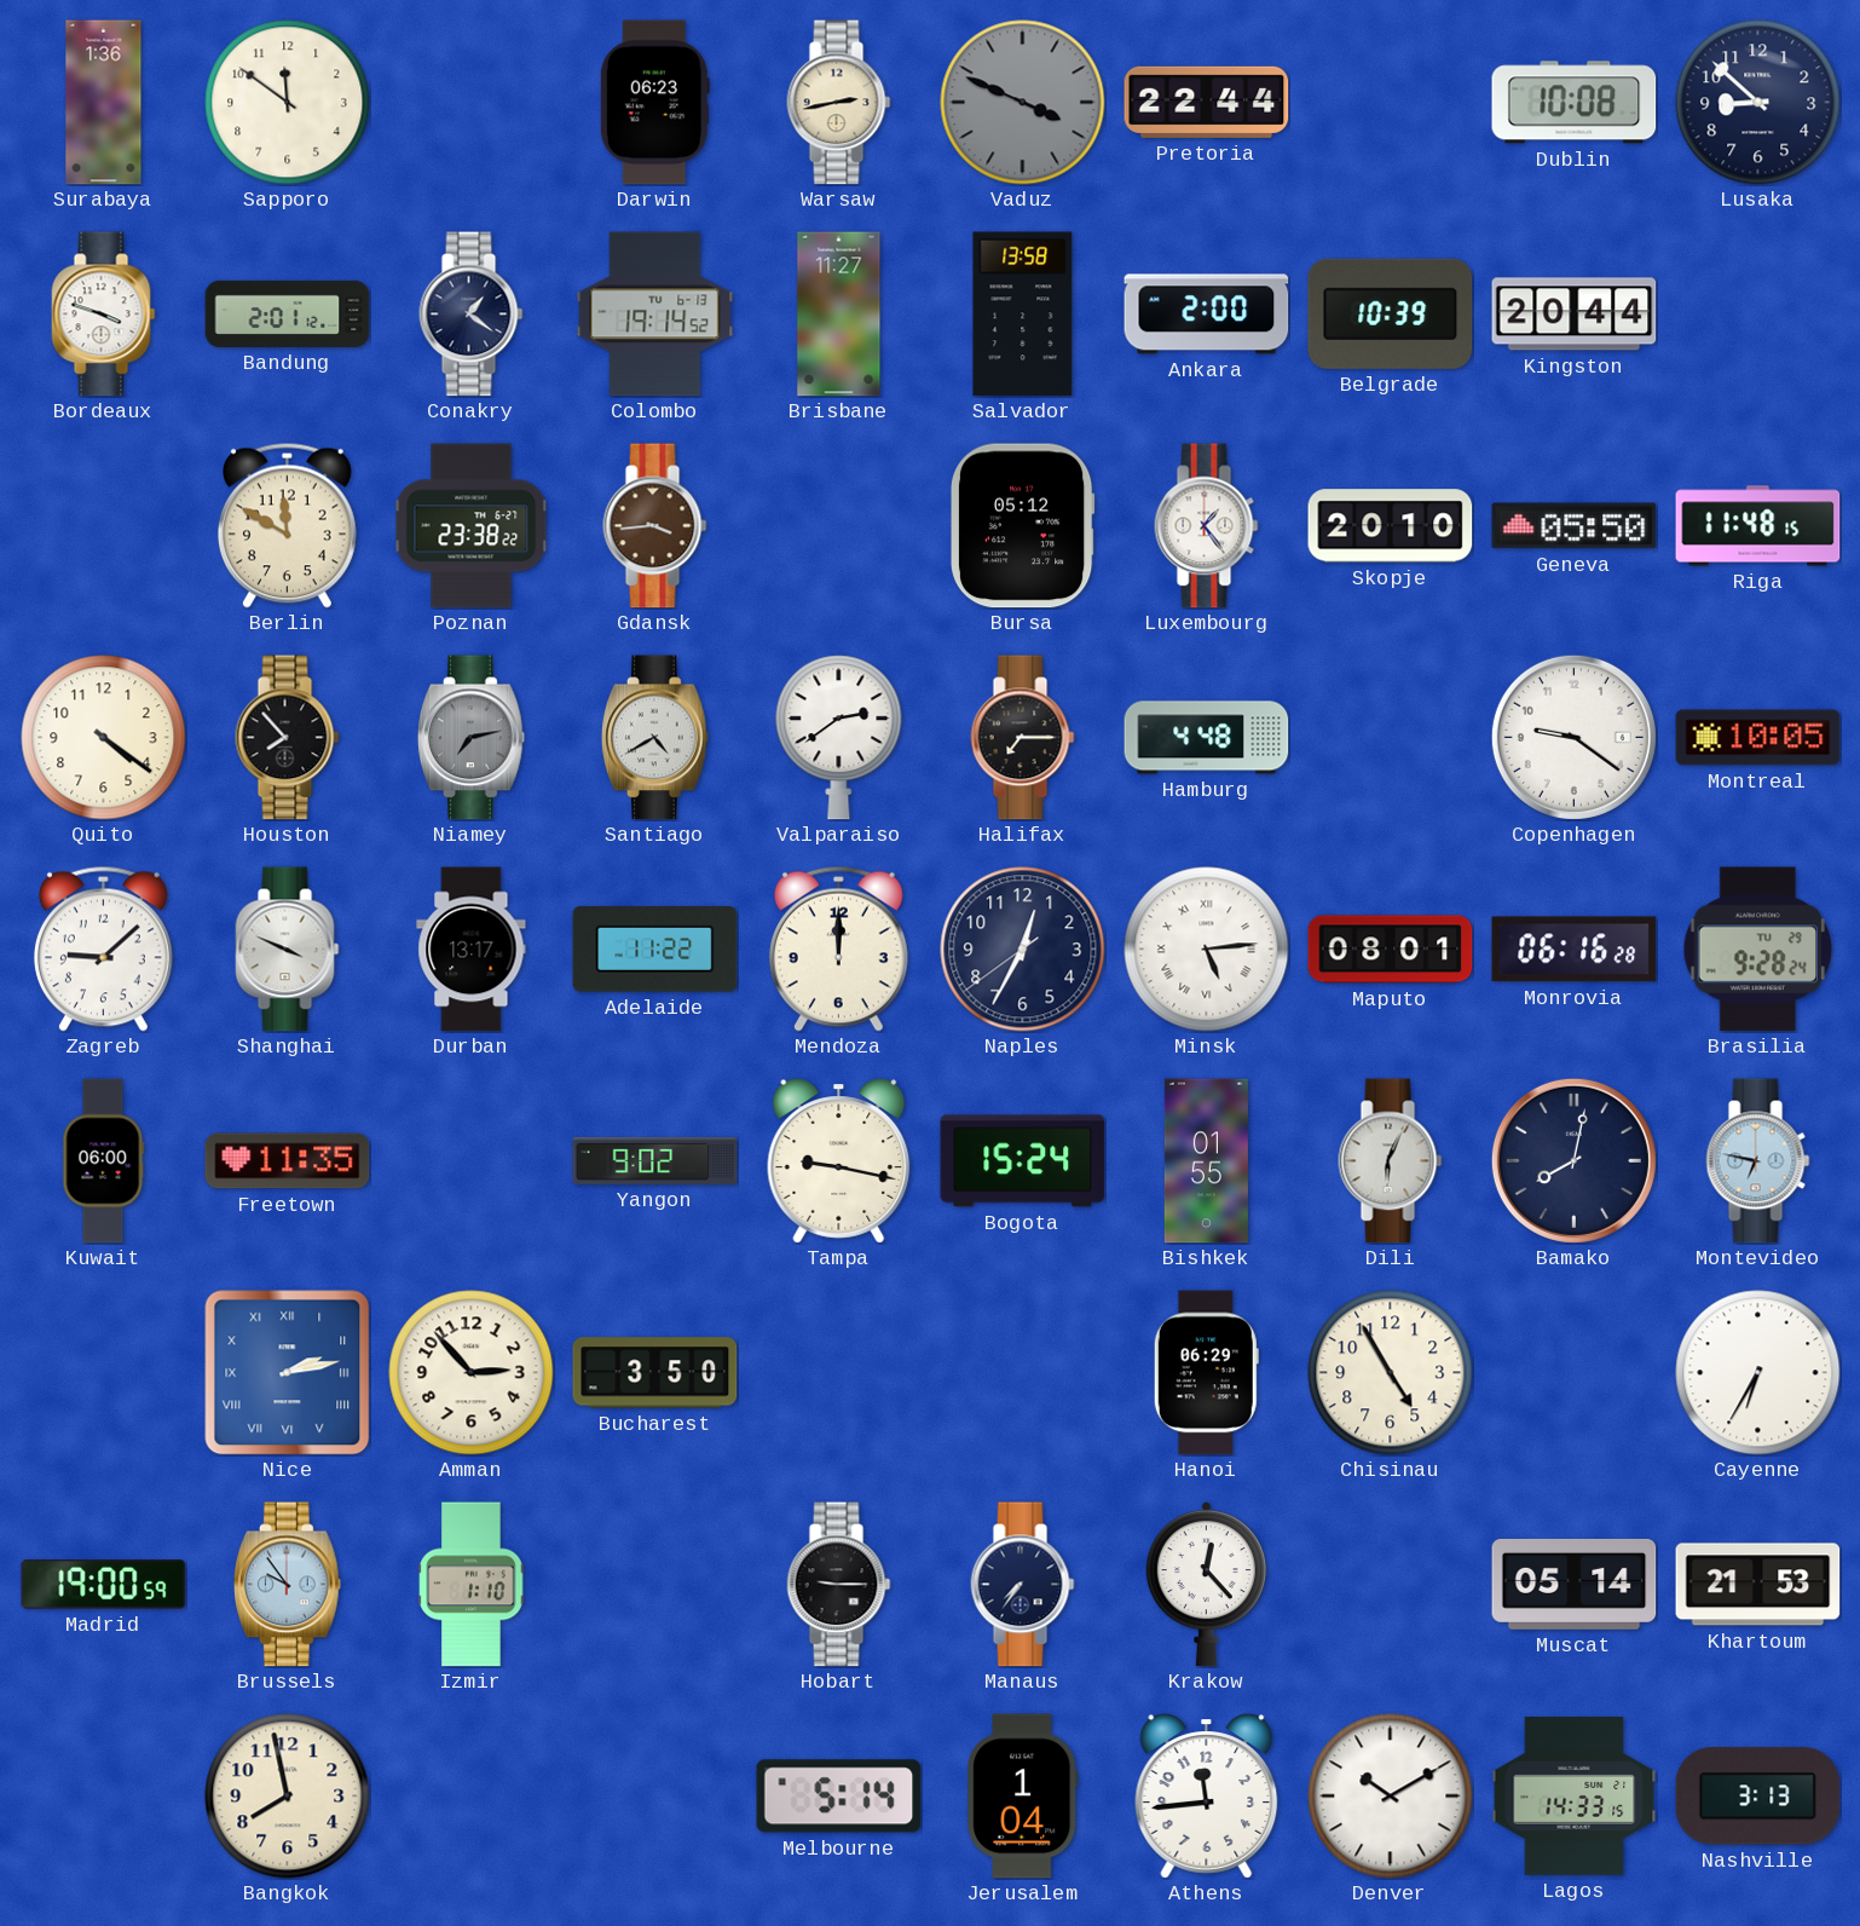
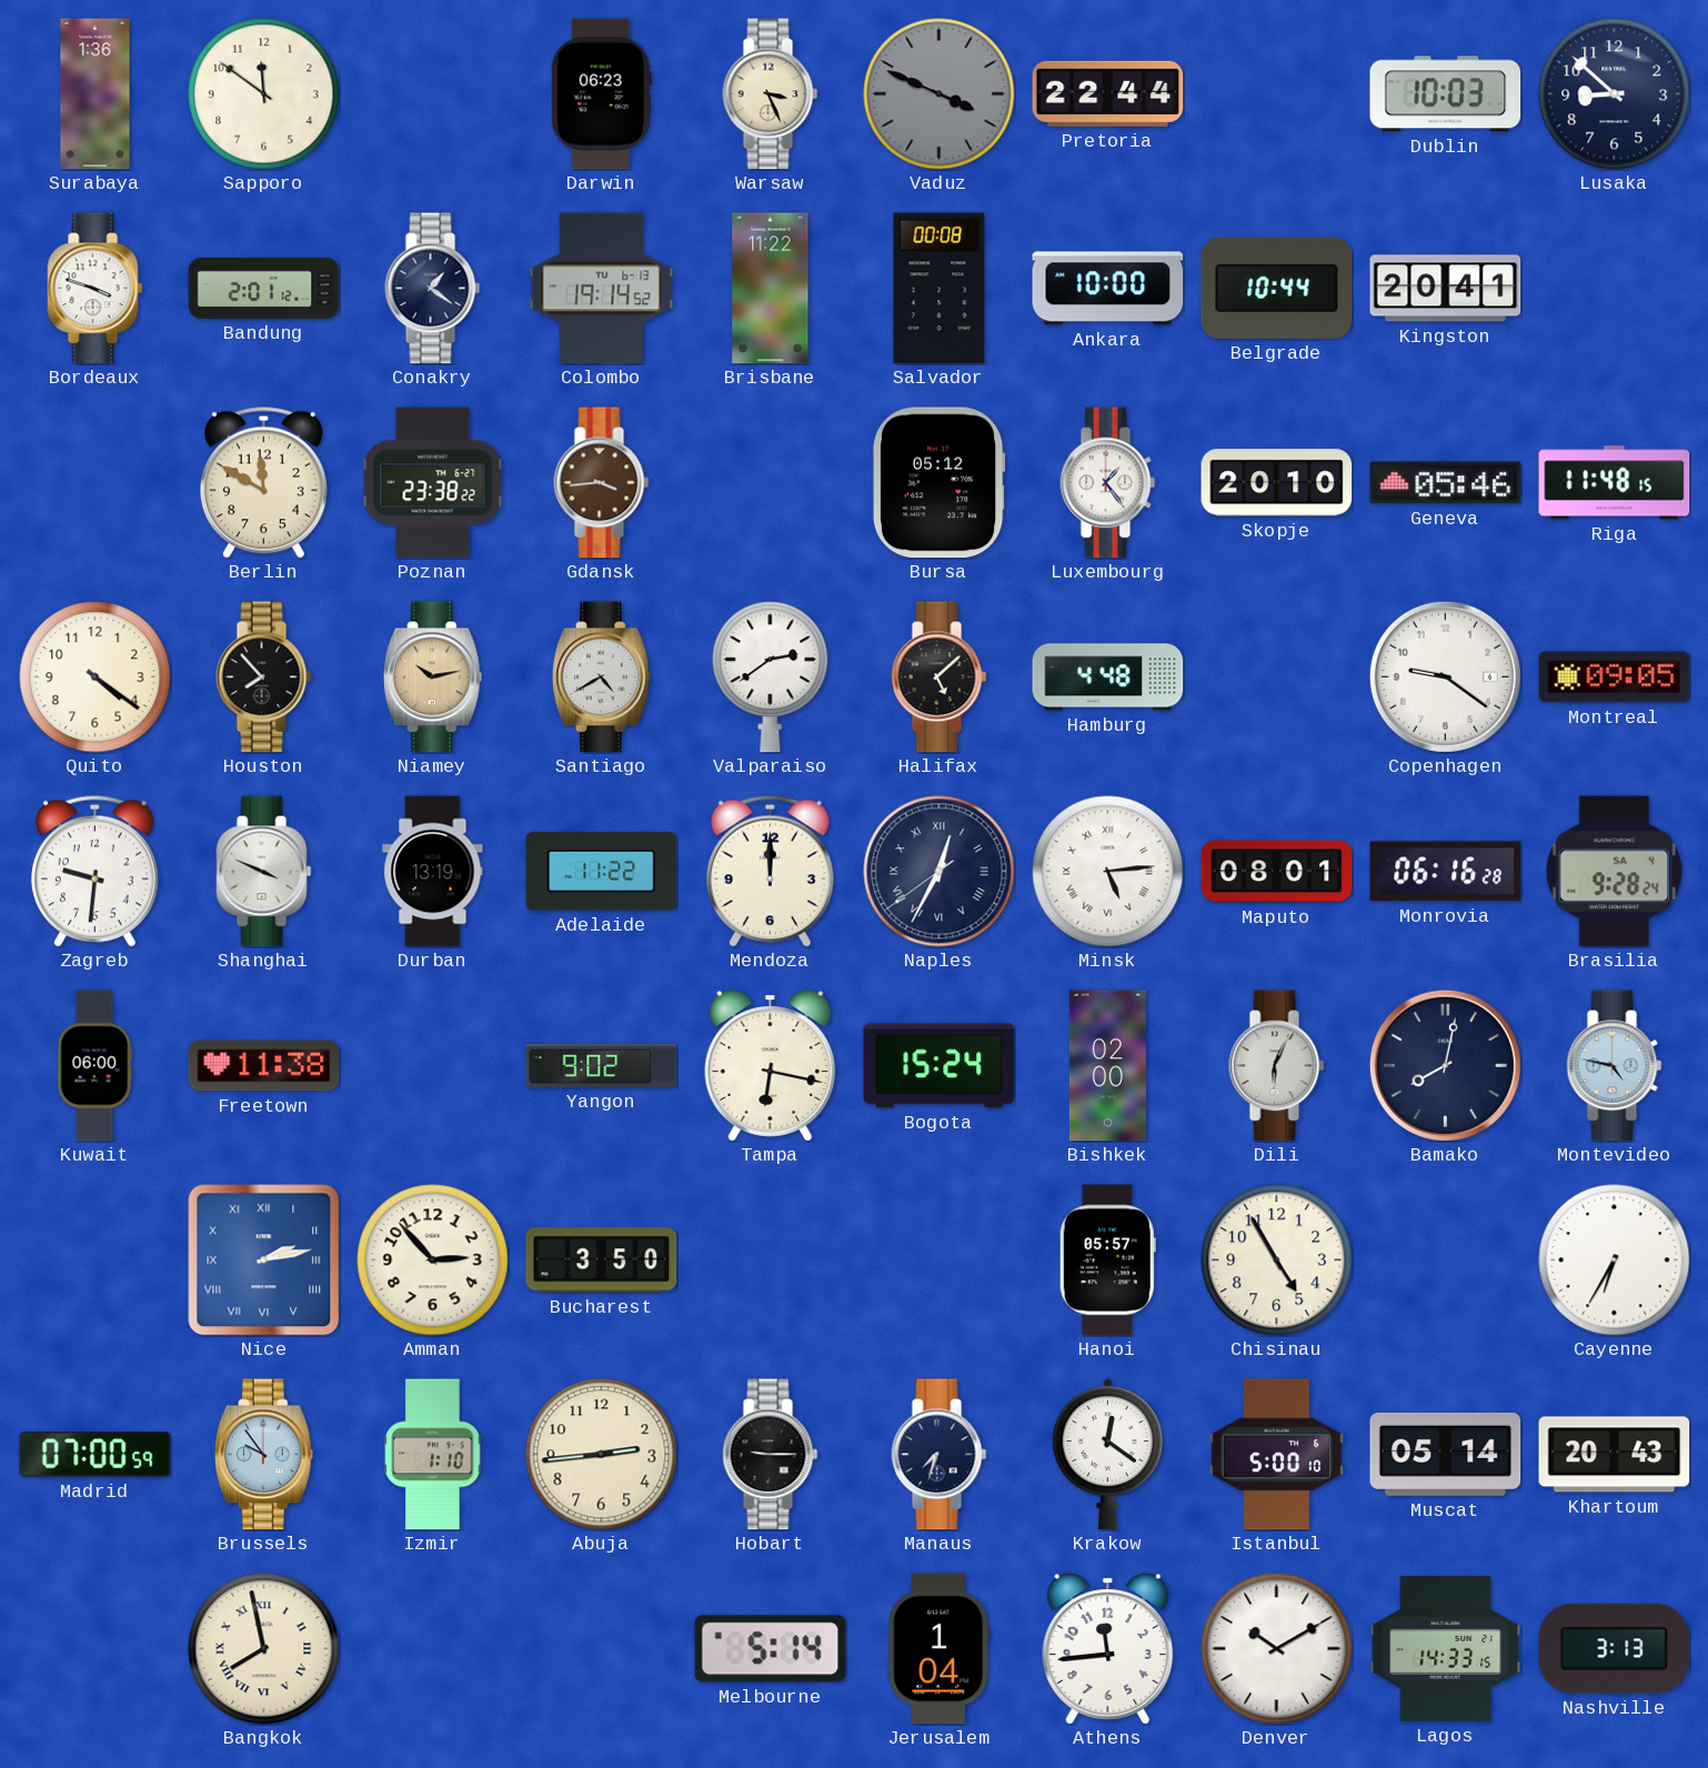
Warsaw: 2:43 -> 3:26 (771, 94)
Dublin: 10:08 -> 10:03 (1446, 94)
Brisbane: 11:27 -> 11:22 (771, 289)
Salvador: 13:58 -> 00:08 (940, 289)
Ankara: 2:00 -> 10:00 (1108, 289)
Belgrade: 10:39 -> 10:44 (1277, 288)
Kingston: 20:44 -> 20:41 (1446, 289)
Geneva: 05:50 -> 05:46 (1446, 483)
Niamey: 7:13 -> 10:13 (432, 677)
Niamey dial: grey -> champagne (432, 677)
Halifax: 7:15 -> 5:08 (940, 677)
Montreal: 10:05 -> 09:05 (1615, 677)
Zagreb: 9:08 -> 9:31 (94, 871)
Durban: 13:17 -> 13:19 (433, 872)
Naples numerals: Arabic -> Roman (940, 872)
Brasilia date: TU 29 -> SA 4 (1615, 872)
Freetown: 11:35 -> 11:38 (264, 1066)
Tampa: 9:17 -> 6:17 (771, 1066)
Bishkek: 01:55 -> 02:00 (1107, 1066)
Montevideo: 6:47 -> 4:47 (1615, 1066)
Hanoi: 06:29 -> 05:57 (1107, 1260)
Madrid: 19:00 -> 07:00 (96, 1455)
Abuja: none -> 2:44 (602, 1455)
Manaus: 7:36 -> 7:33 (940, 1455)
Krakow: 12:23 -> 12:21 (1107, 1454)
Istanbul: none -> 5:00 (1277, 1455)
Khartoum: 21:53 -> 20:43 (1615, 1455)
Bangkok numerals: Arabic -> Roman (264, 1649)
